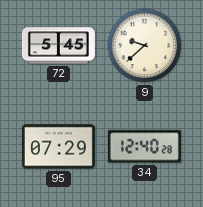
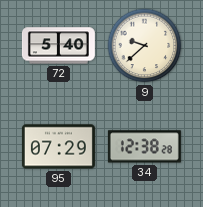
72: 5:45 -> 5:40 (58, 46)
34: 12:40 -> 12:38 (144, 147)
